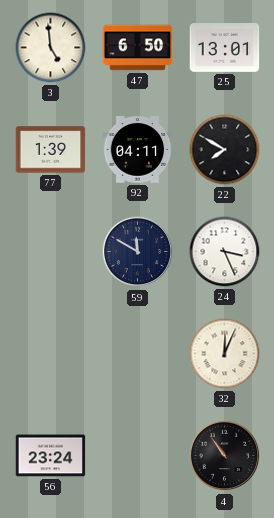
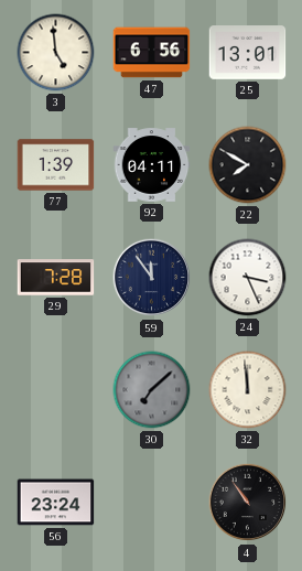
47: 6:50 -> 6:56 (152, 53)
29: none -> 7:28 (56, 278)
59: 11:50 -> 11:54 (152, 278)
30: none -> 7:08 (152, 390)
32: 12:04 -> 11:59 (248, 390)
